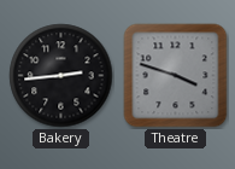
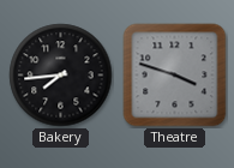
Bakery: 2:44 -> 7:44 (61, 76)
